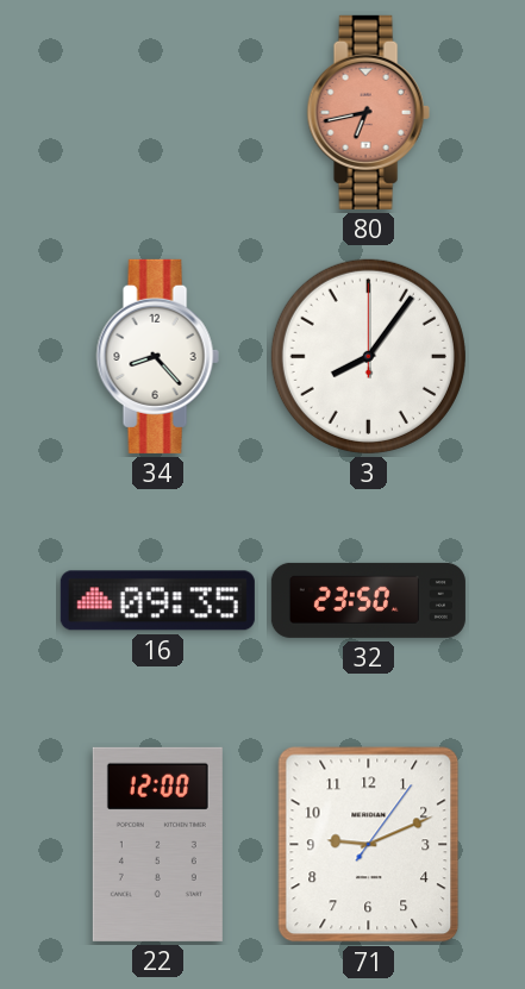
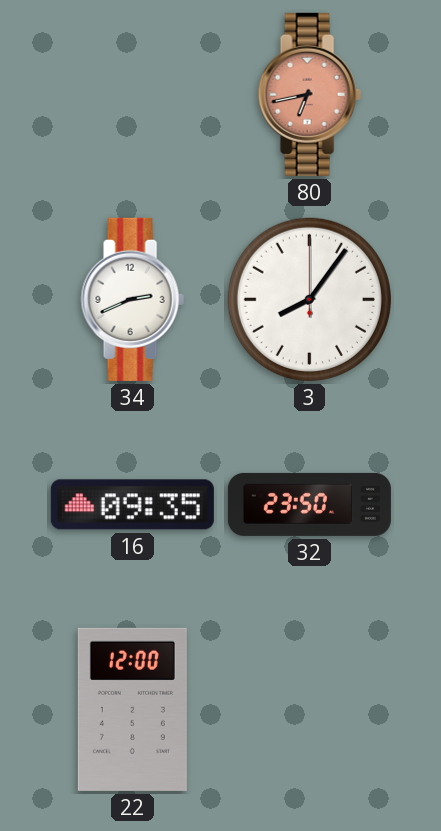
34: 8:23 -> 2:41 (132, 299)
71: 9:11 -> none (369, 845)
